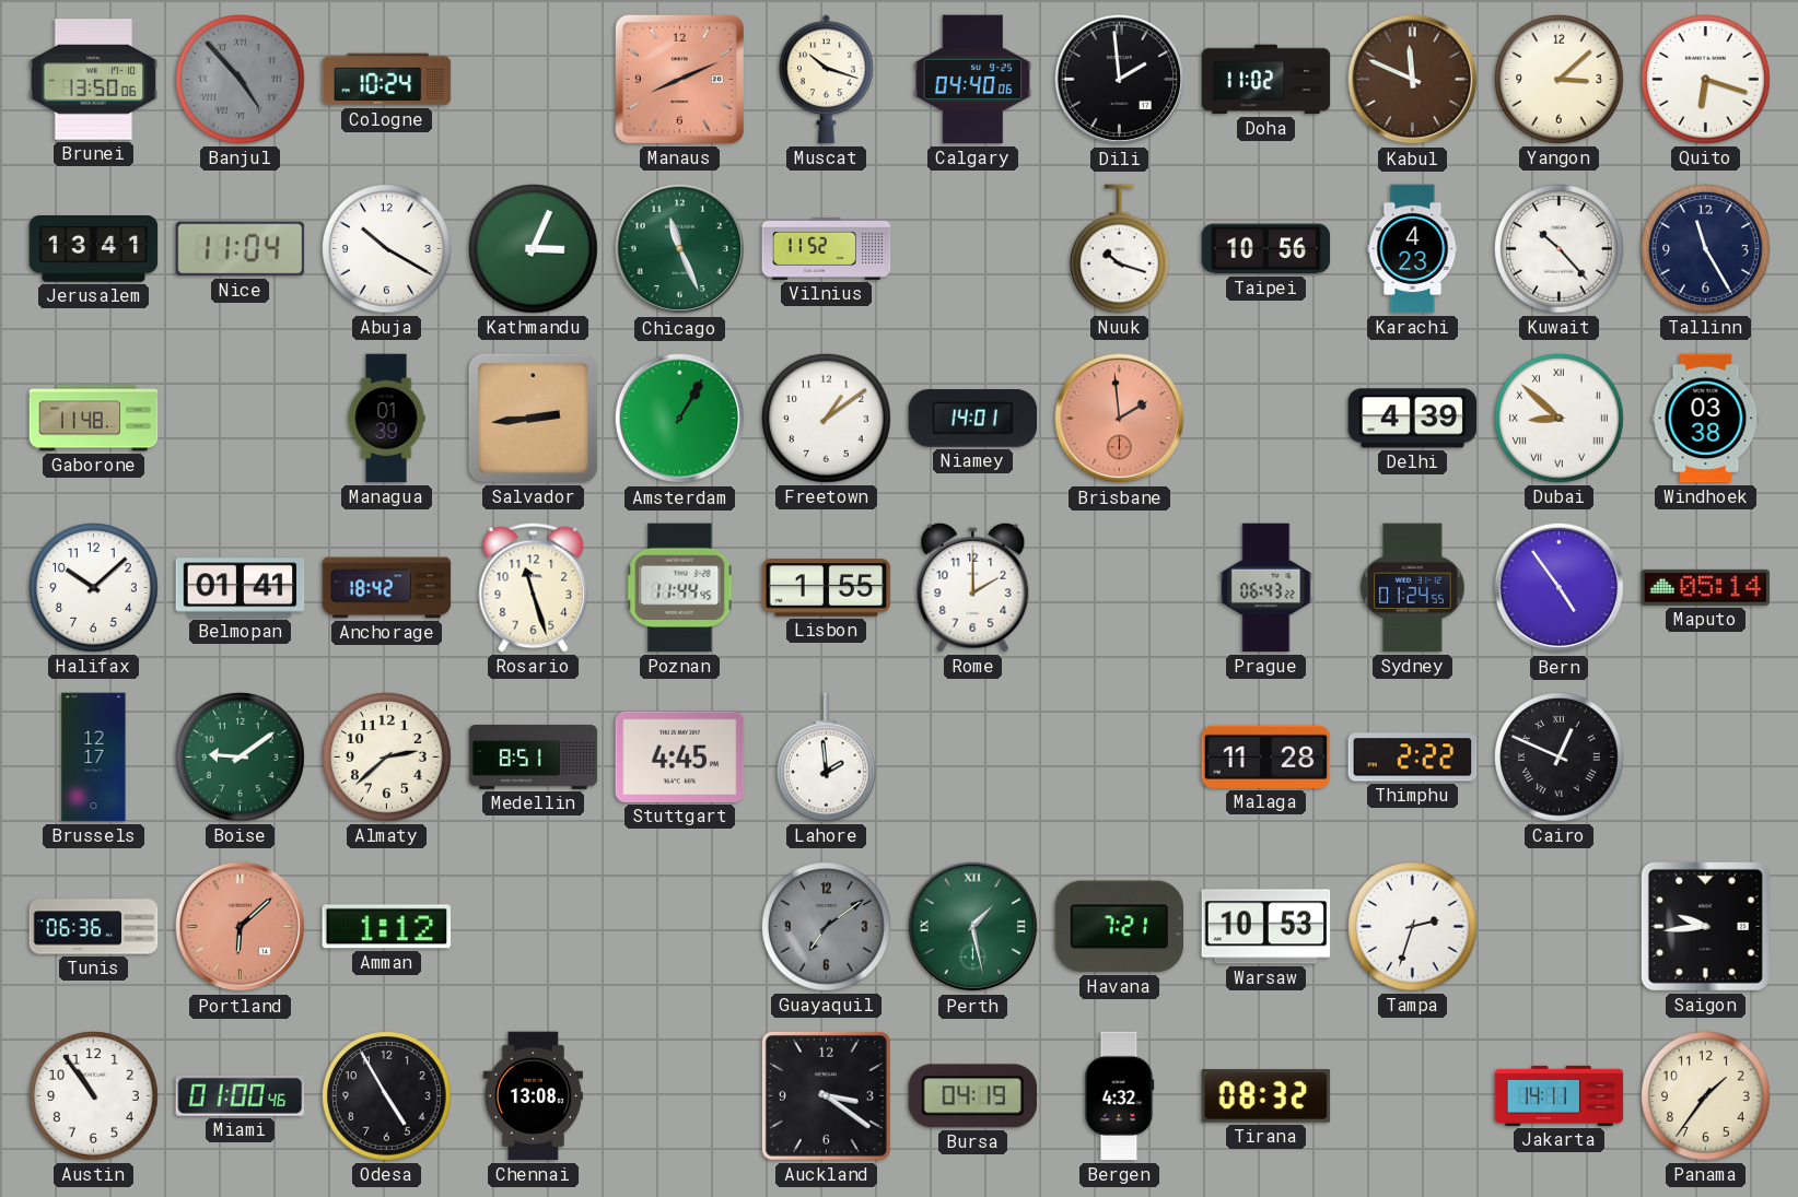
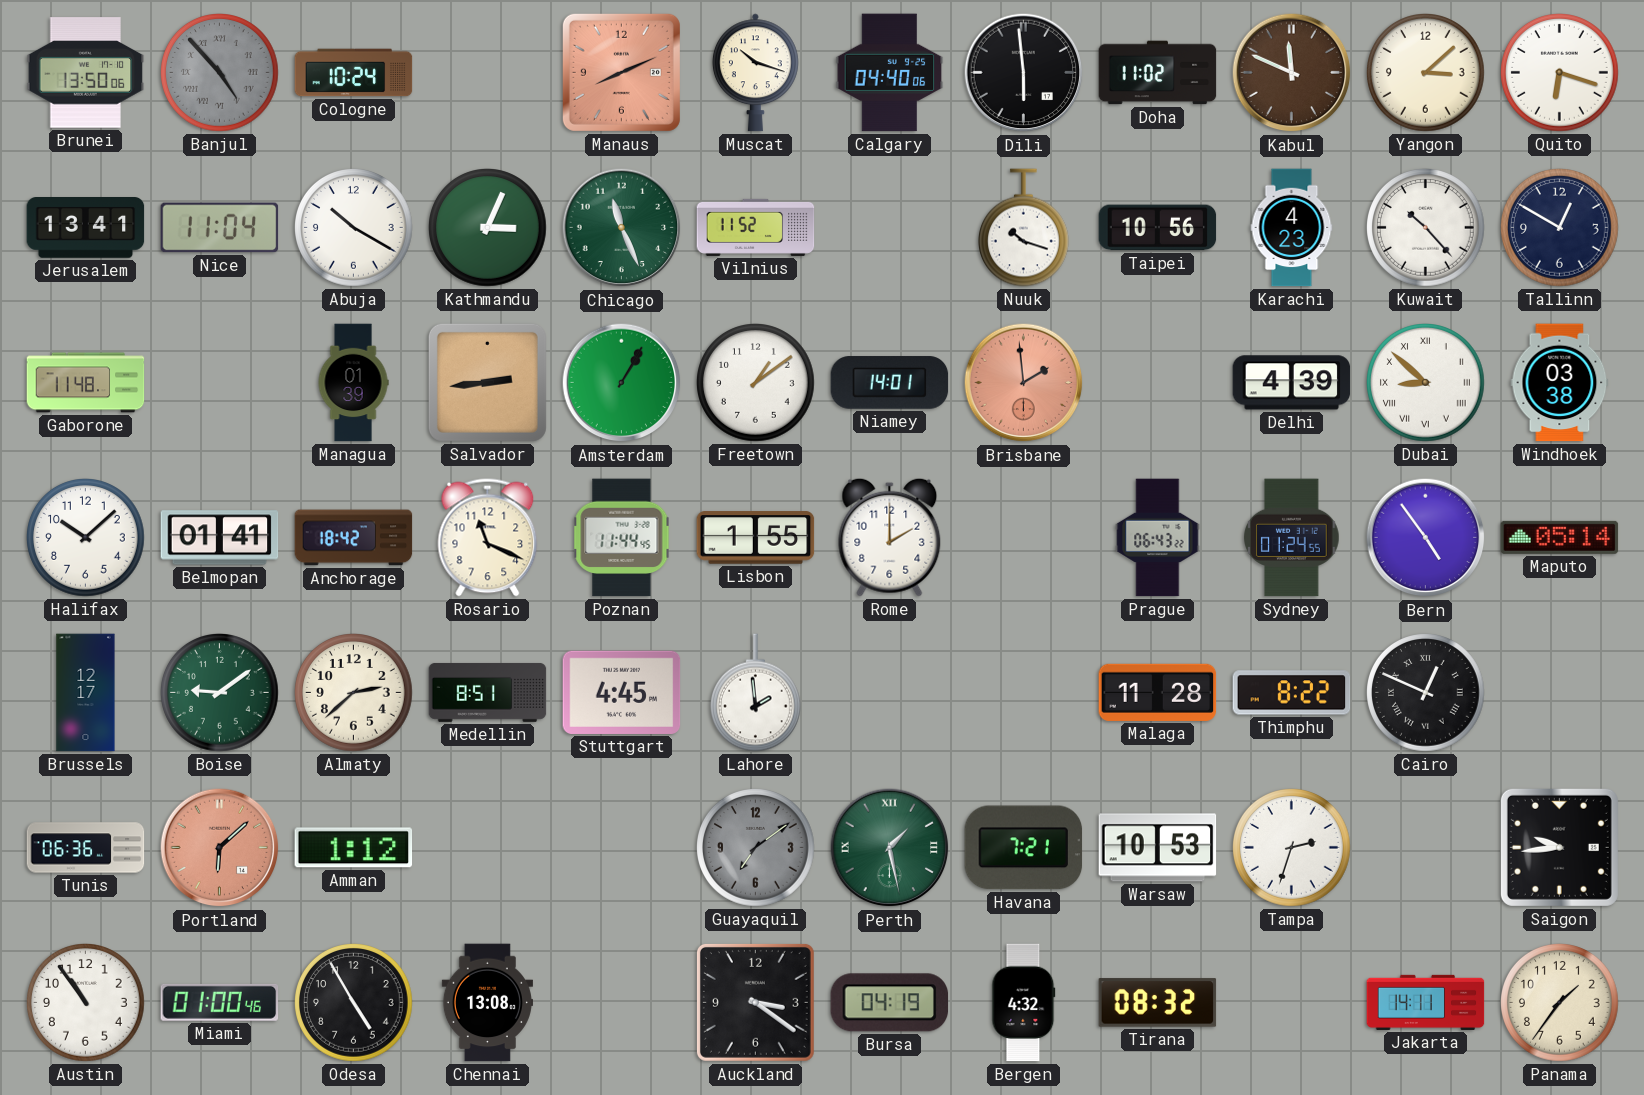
Dili: 1:59 -> 5:59 (1024, 73)
Tallinn: 11:25 -> 12:50 (1560, 228)
Rosario: 11:27 -> 11:19 (488, 538)
Thimphu: 2:22 -> 8:22 (1292, 693)
